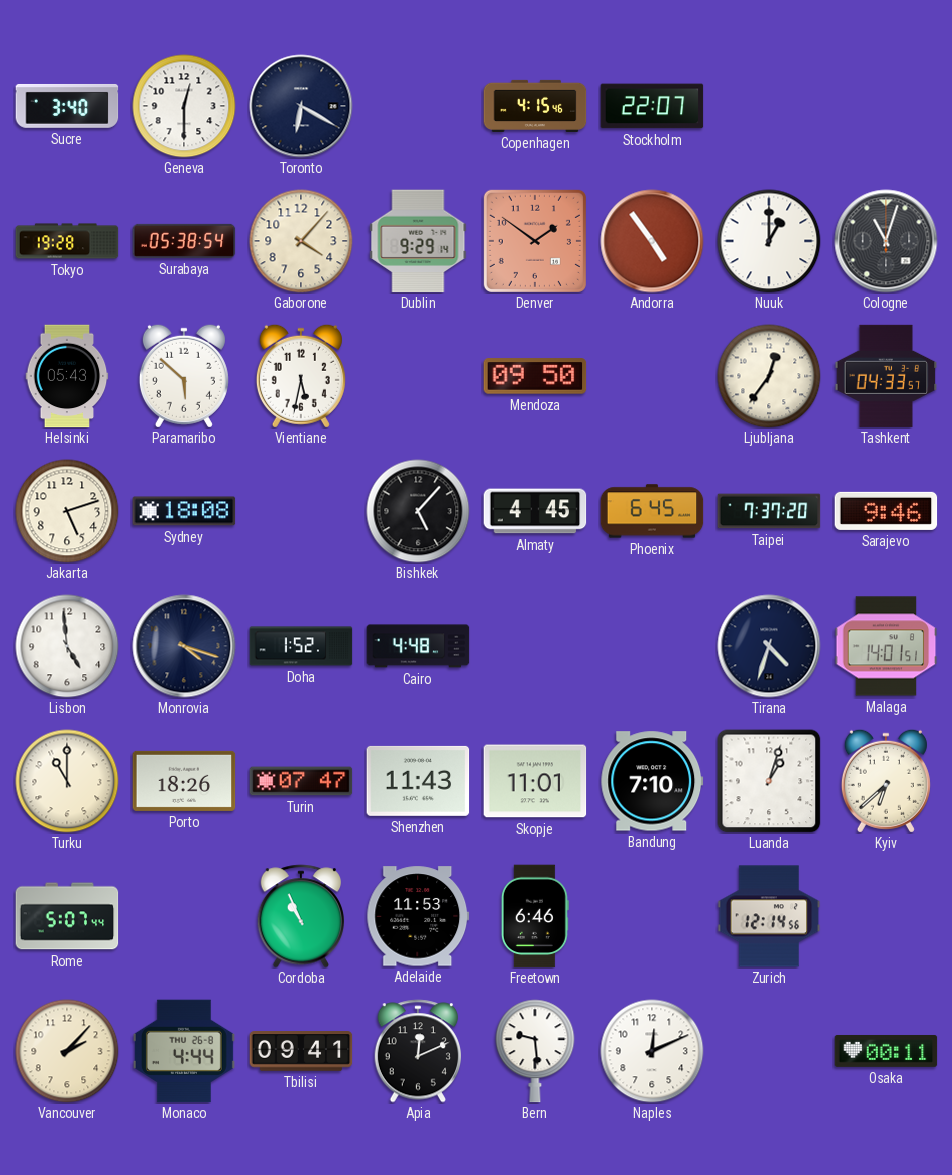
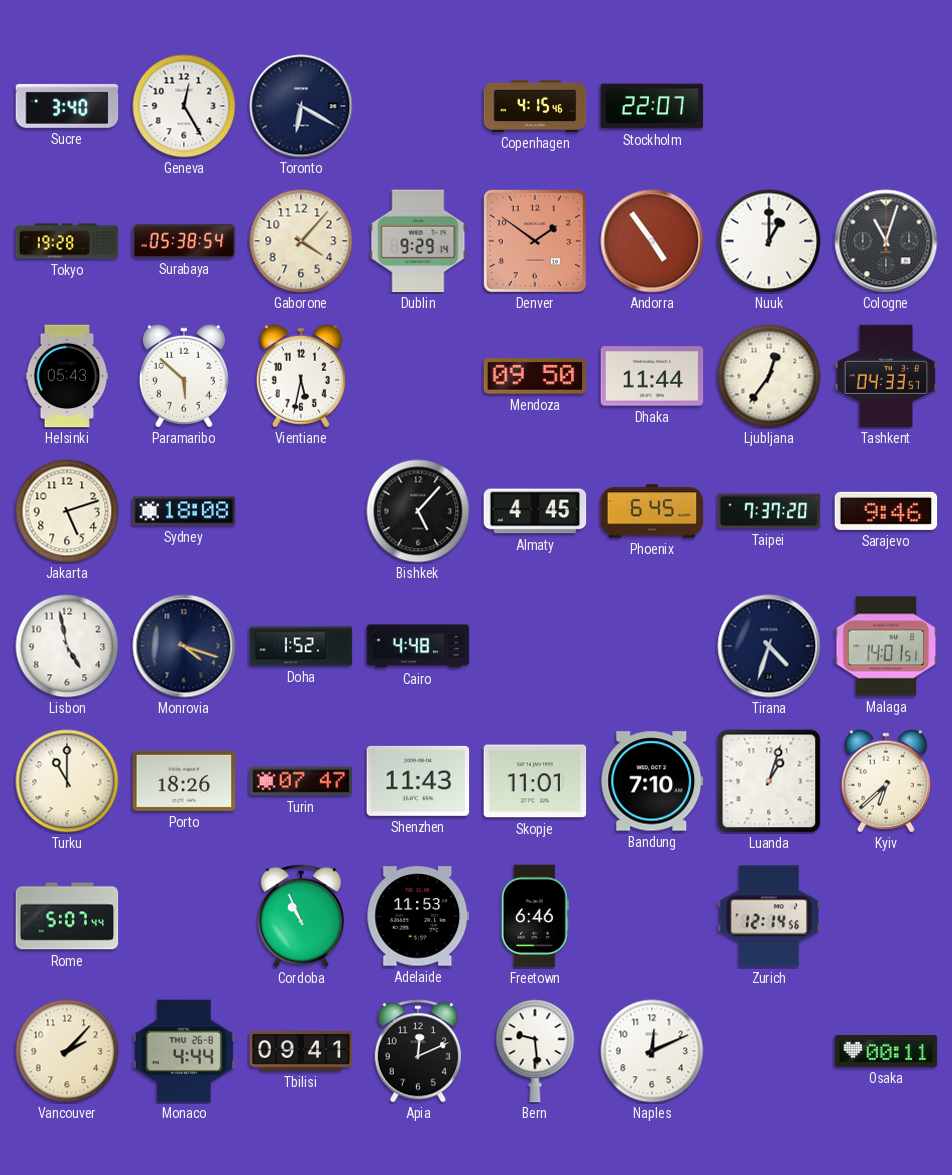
Geneva: 12:30 -> 12:25 (184, 106)
Dhaka: none -> 11:44 (652, 376)
Lisbon: 4:59 -> 4:58 (67, 646)
